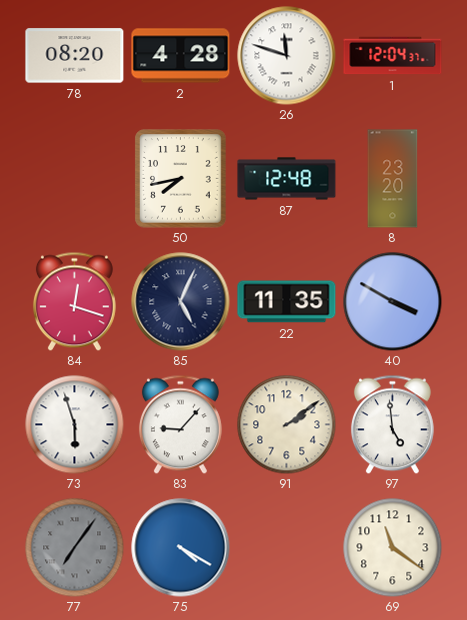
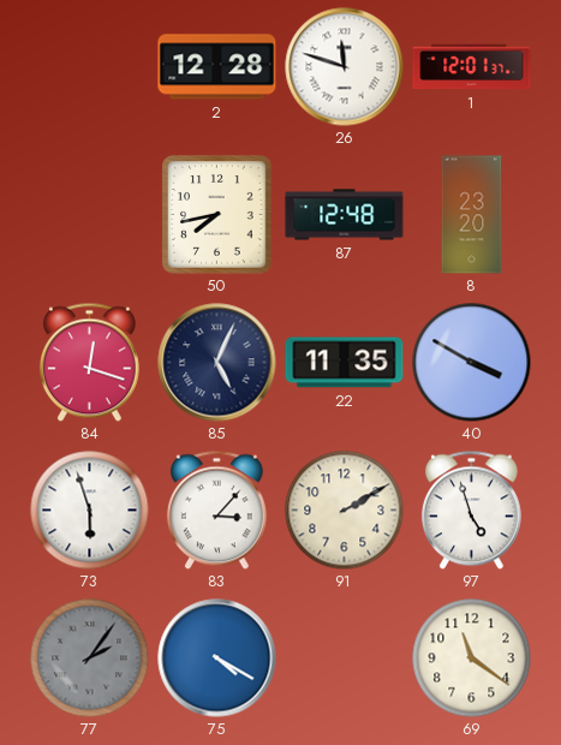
78: 08:20 -> none (75, 56)
2: 4:28 -> 12:28 (217, 67)
1: 12:04 -> 12:01 (472, 67)
83: 9:07 -> 3:07 (216, 509)
91: 2:09 -> 2:10 (345, 511)
97: 4:59 -> 4:57 (471, 509)
77: 7:06 -> 2:06 (90, 658)
